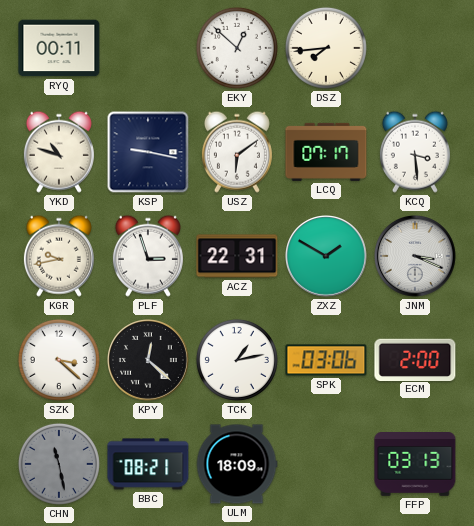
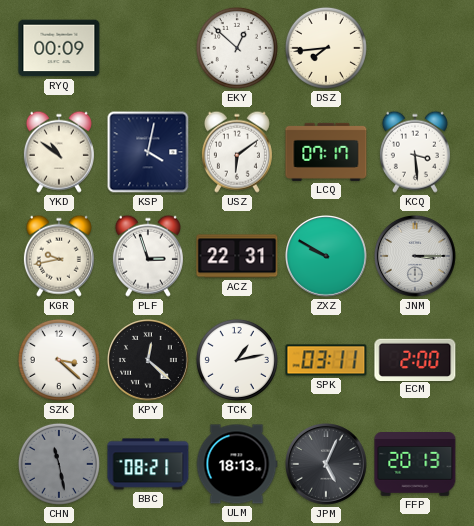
RYQ: 00:11 -> 00:09 (59, 48)
YKD: 10:48 -> 10:51 (59, 152)
KSP: 9:17 -> 4:02 (148, 152)
ZXZ: 1:50 -> 9:50 (327, 257)
JNM: 3:19 -> 3:15 (416, 257)
SPK: 03:06 -> 03:11 (326, 360)
ULM: 18:09 -> 18:13 (237, 464)
JPM: none -> 5:04 (327, 465)
FFP: 03:13 -> 20:13 (415, 465)
